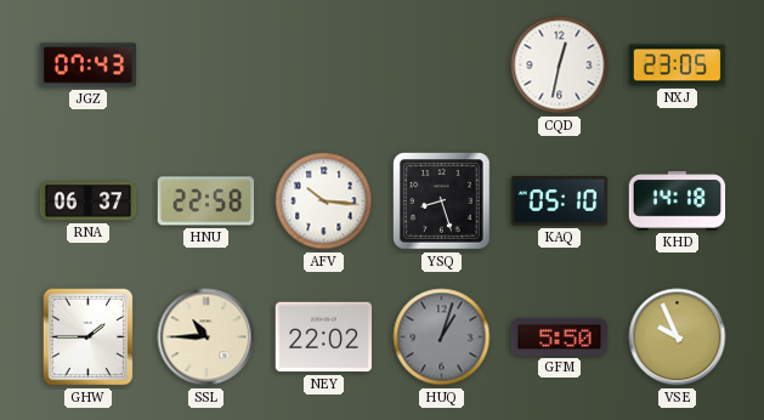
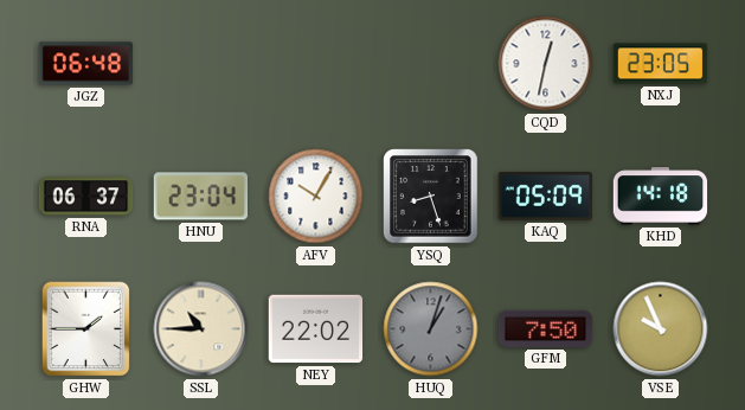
JGZ: 07:43 -> 06:48 (86, 64)
HNU: 22:58 -> 23:04 (201, 197)
AFV: 10:16 -> 10:05 (316, 197)
KAQ: 05:10 -> 05:09 (546, 197)
GFM: 5:50 -> 7:50 (546, 328)
